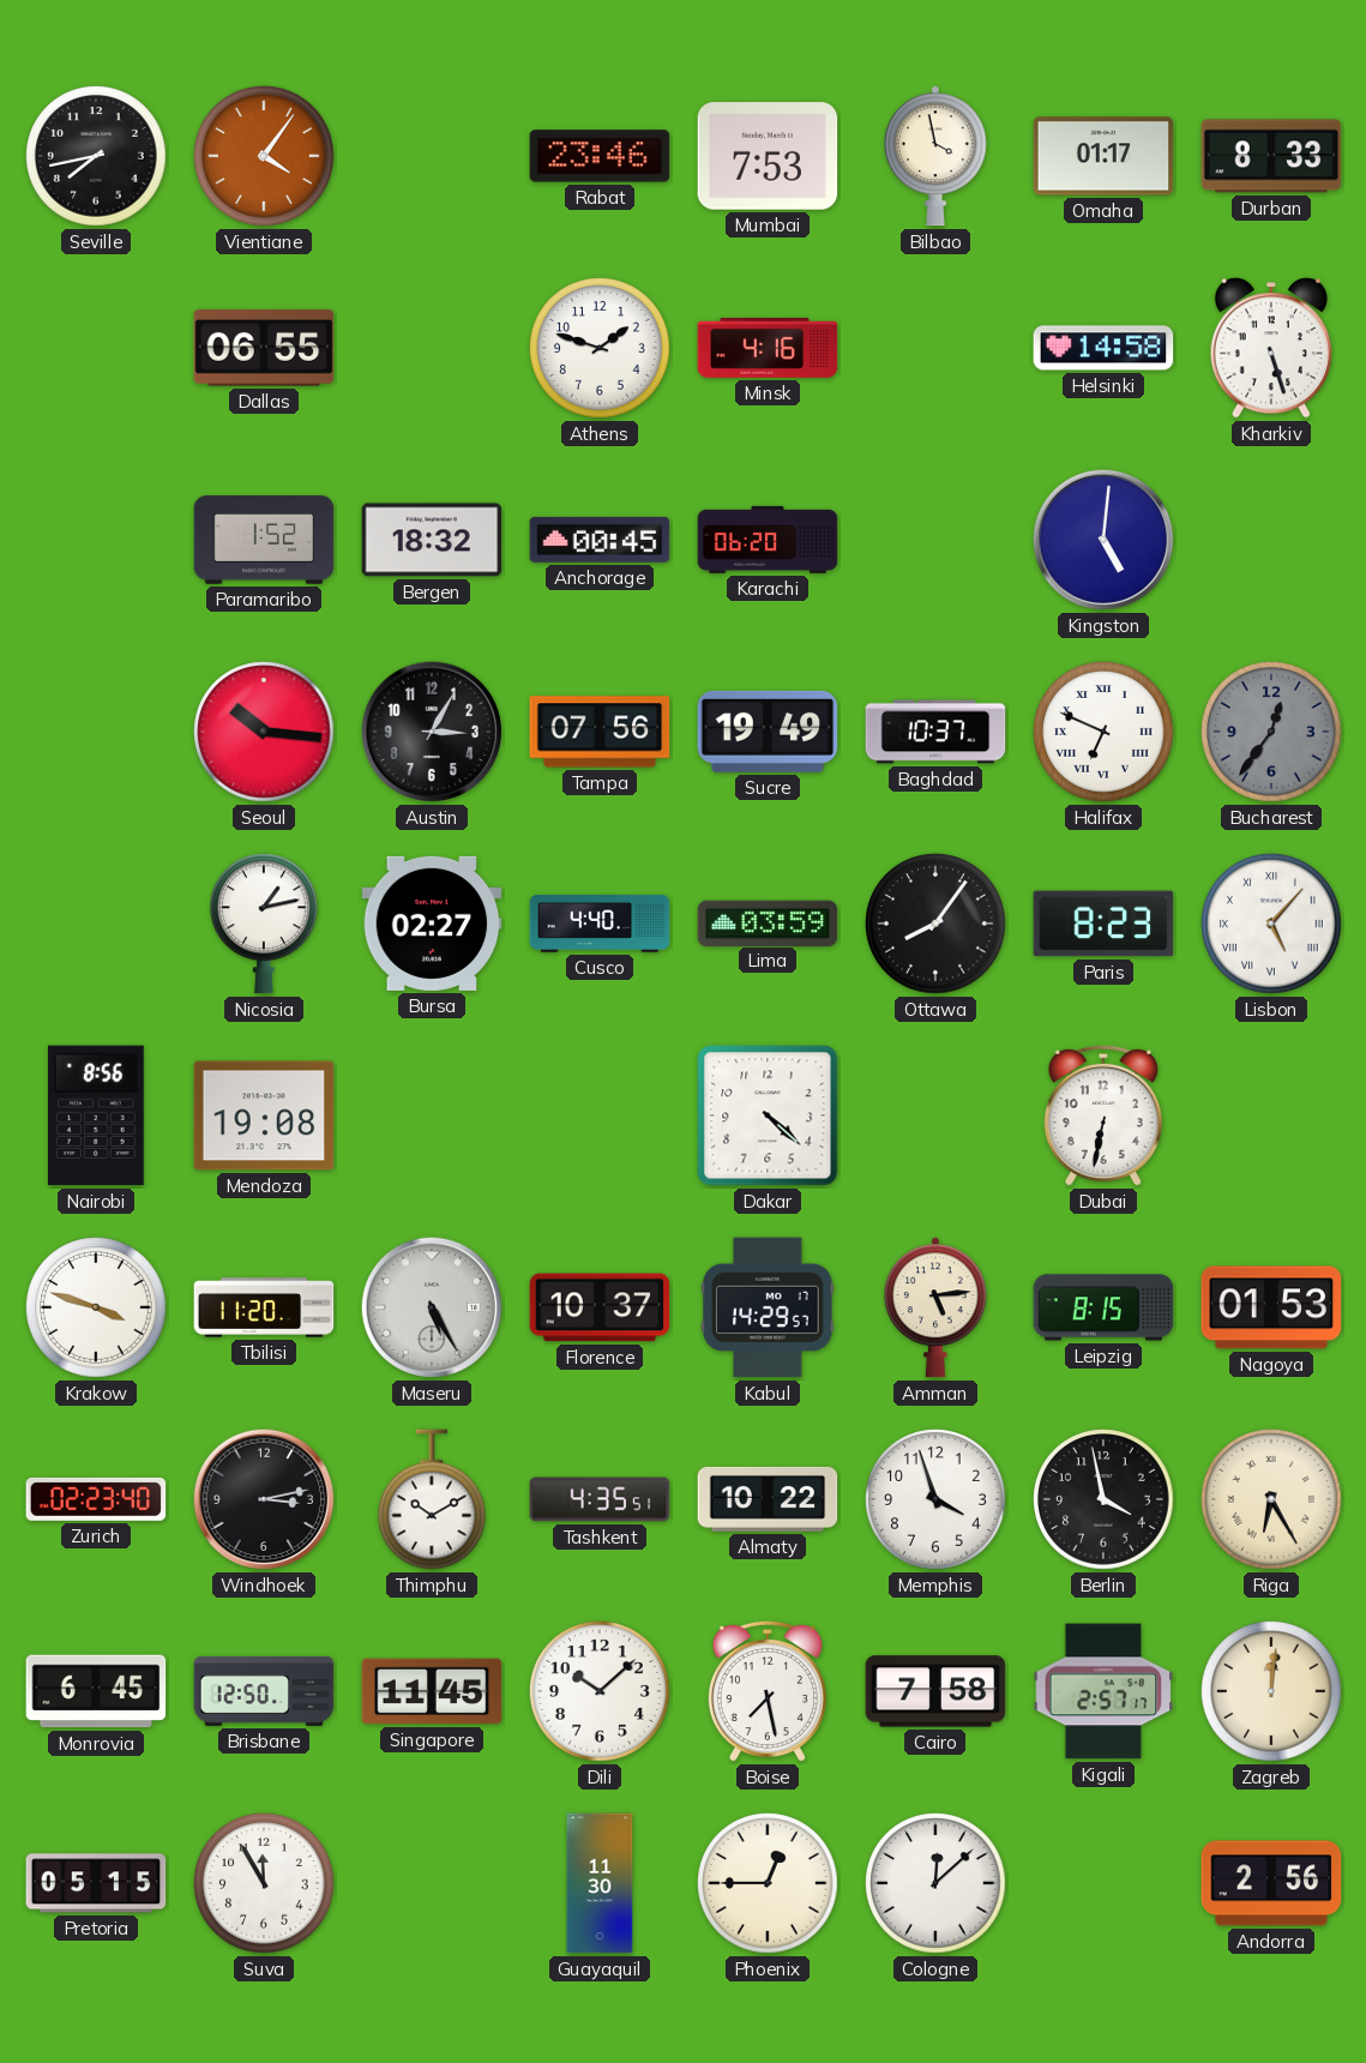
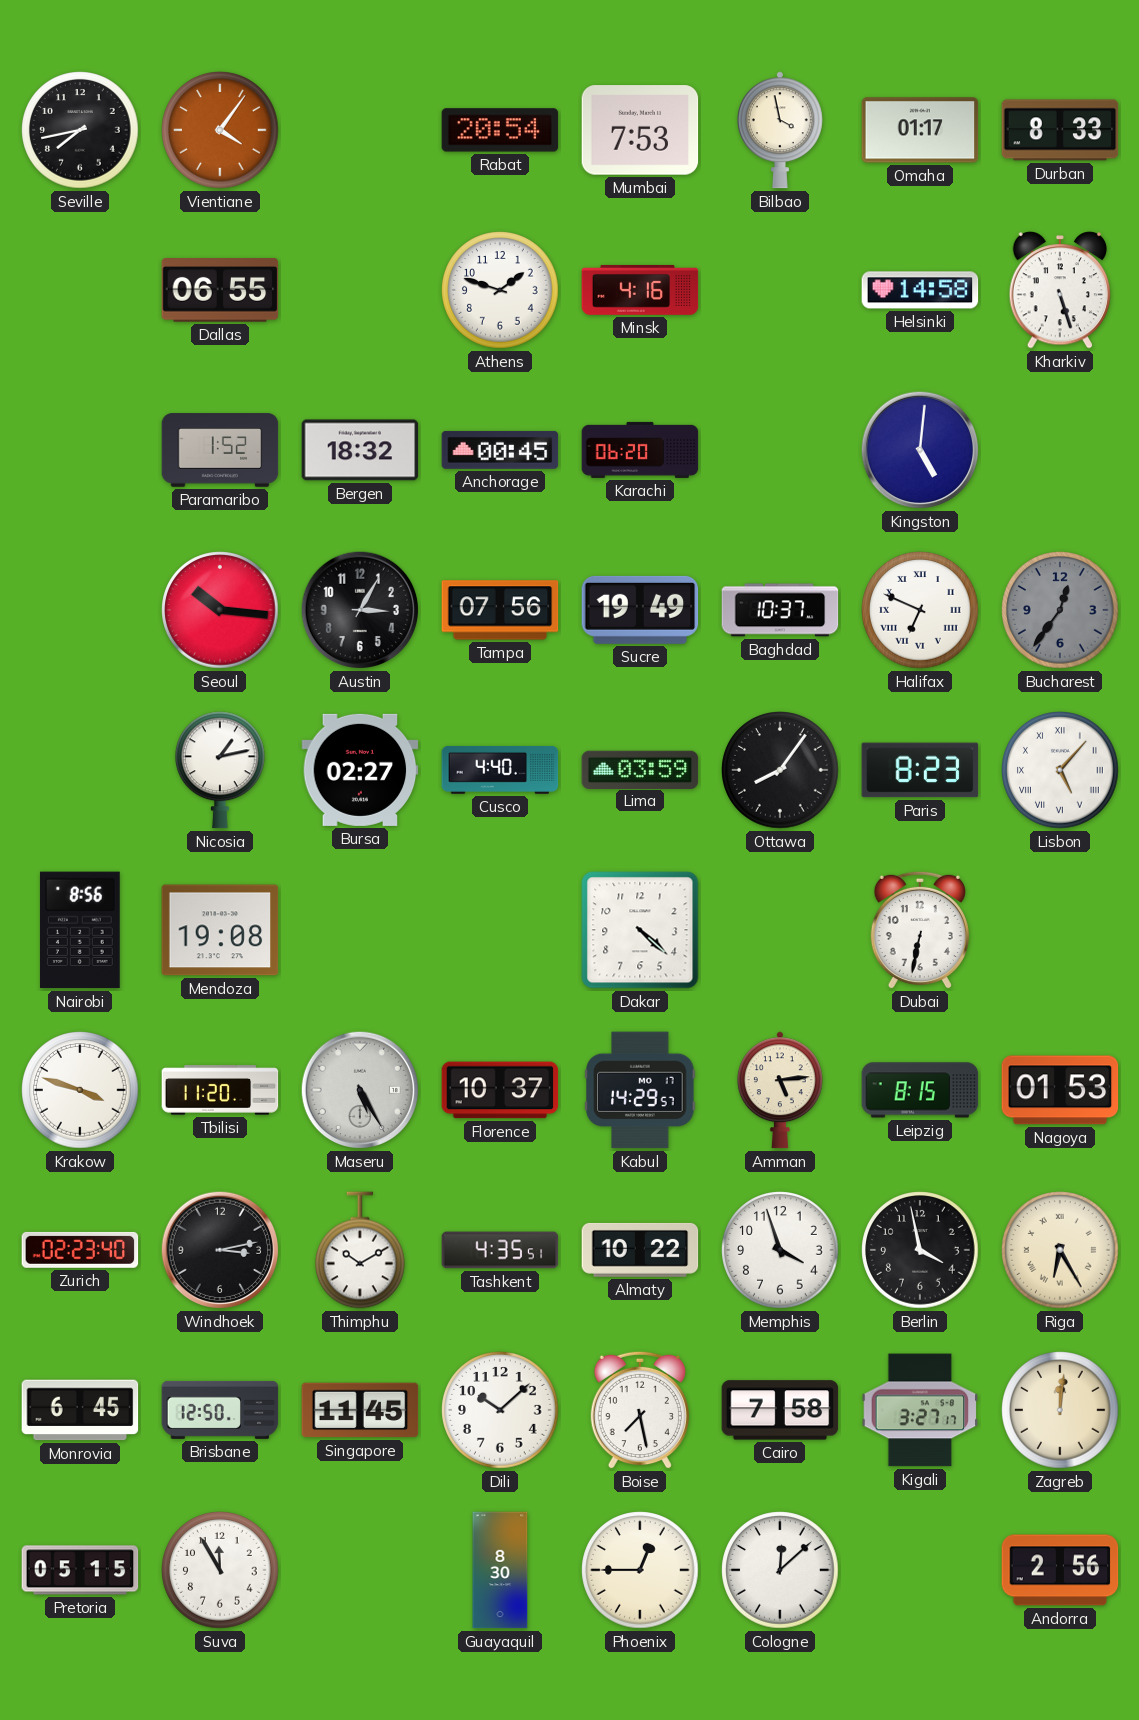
Rabat: 23:46 -> 20:54 (500, 130)
Kigali: 2:57 -> 3:27 (920, 1410)
Guayaquil: 11:30 -> 8:30 (500, 1570)
